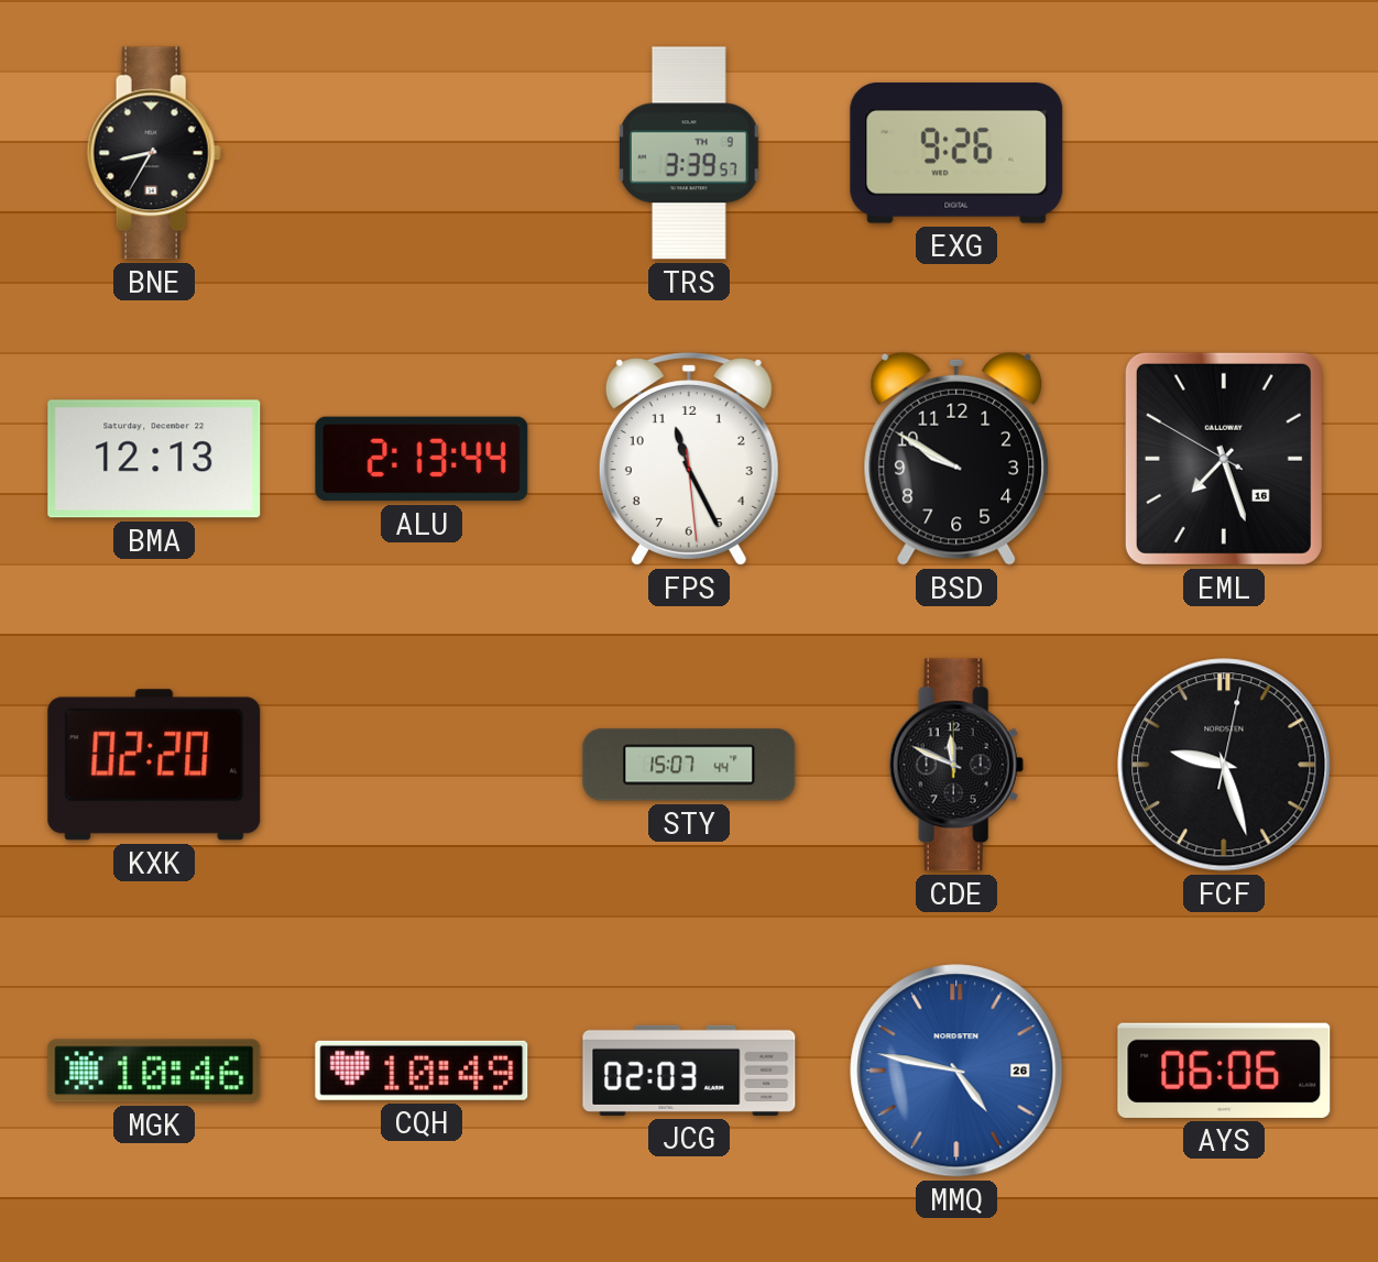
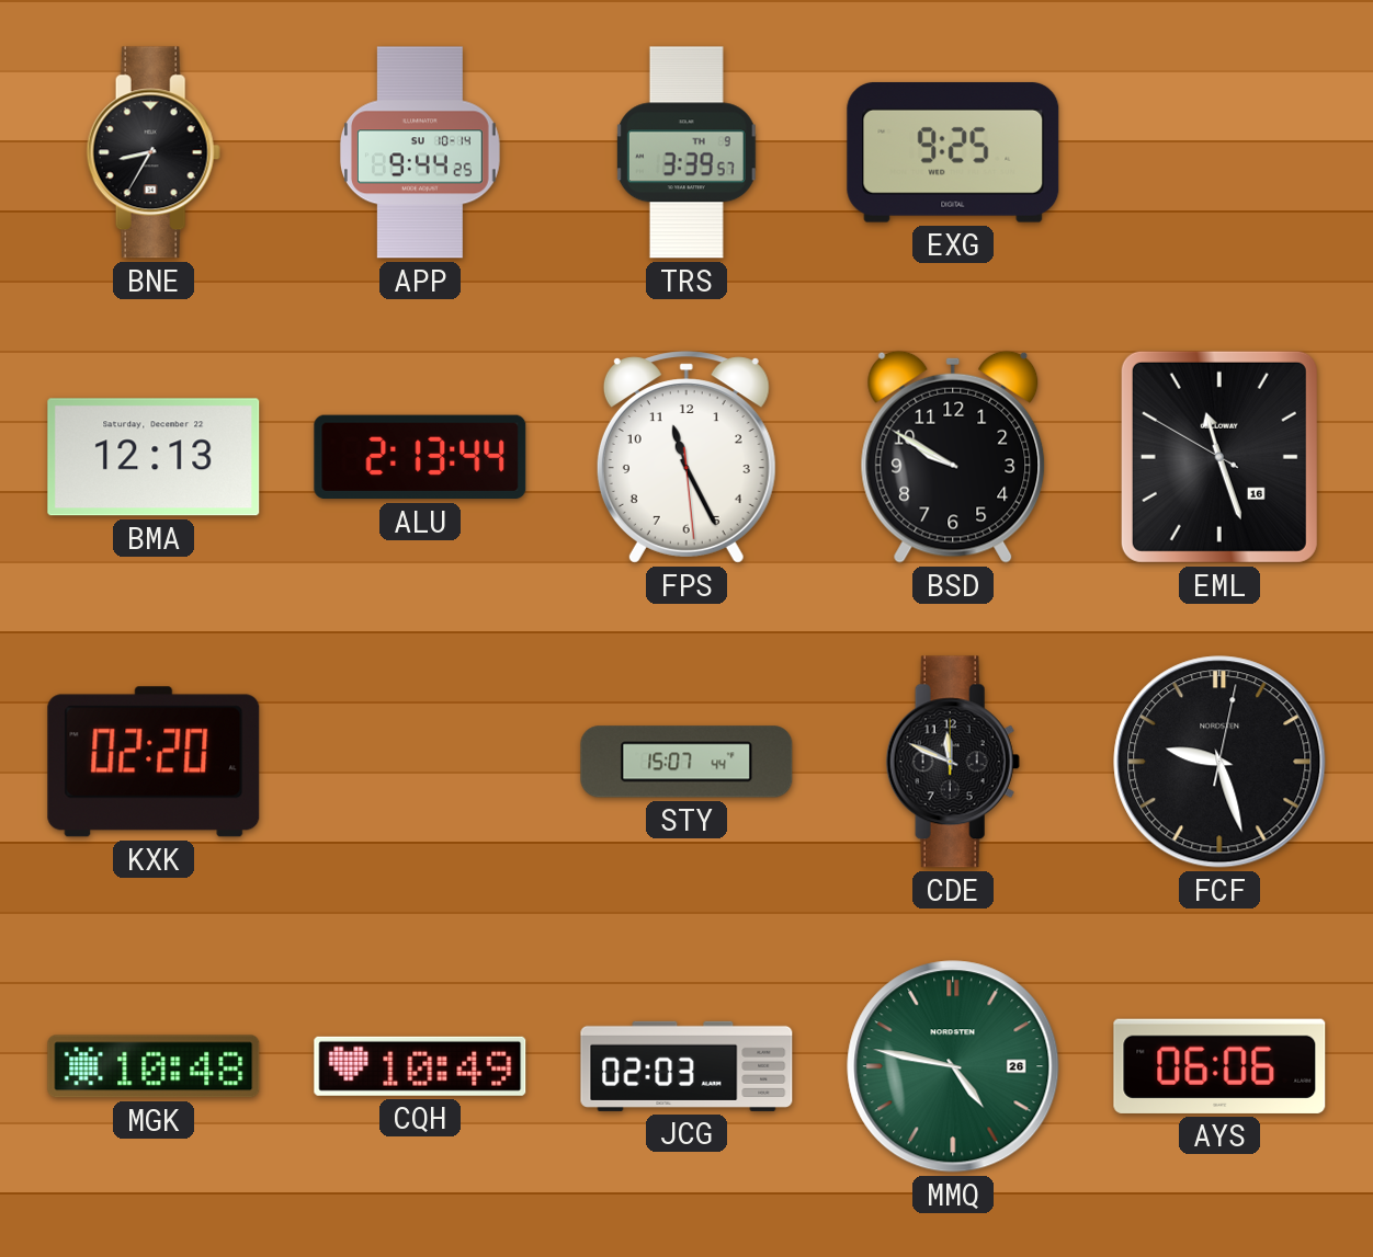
APP: none -> 9:44 (420, 152)
EXG: 9:26 -> 9:25 (953, 152)
EML: 7:26 -> 11:26 (1219, 457)
MGK: 10:46 -> 10:48 (154, 1066)
MMQ dial: blue -> green (953, 1066)
